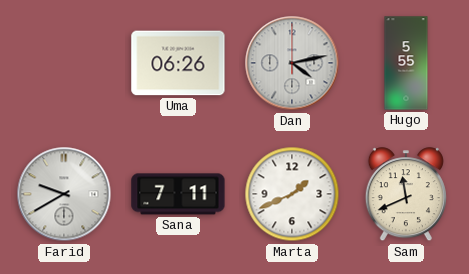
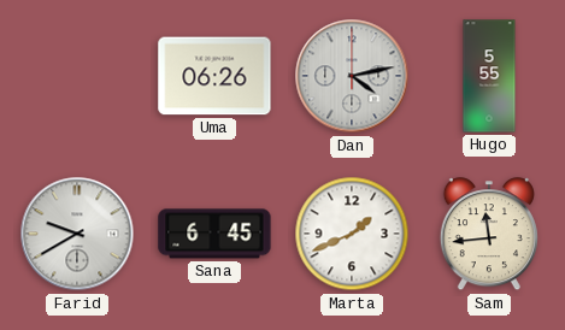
Sana: 7:11 -> 6:45 (214, 234)
Sam: 11:41 -> 11:44 (489, 235)
